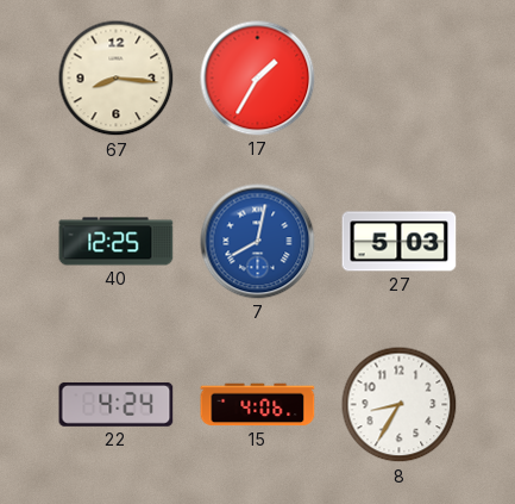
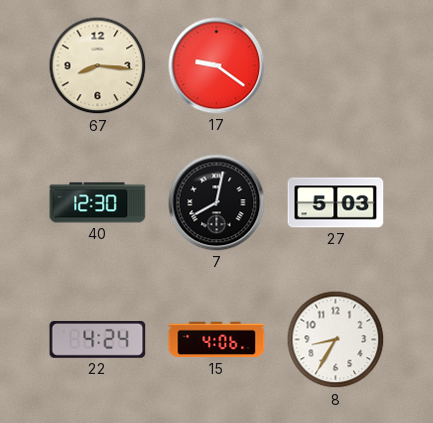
17: 1:35 -> 9:21 (217, 66)
40: 12:25 -> 12:30 (98, 203)
7 dial: blue -> black (217, 203)
